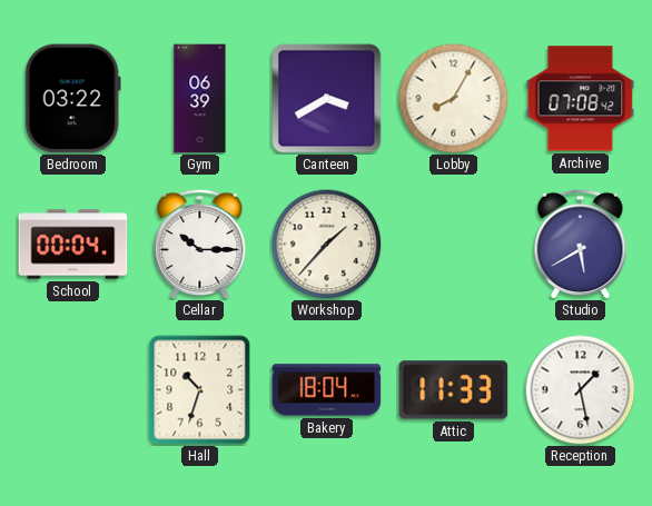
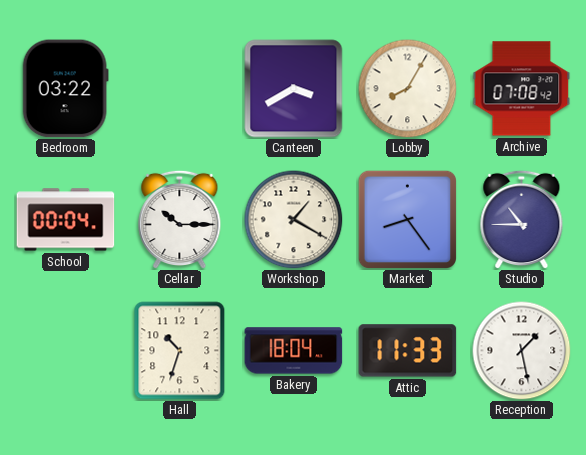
Gym: 06:39 -> none (200, 99)
Workshop: 1:37 -> 1:20 (294, 220)
Market: none -> 8:24 (407, 219)
Studio: 5:40 -> 10:45 (522, 219)
